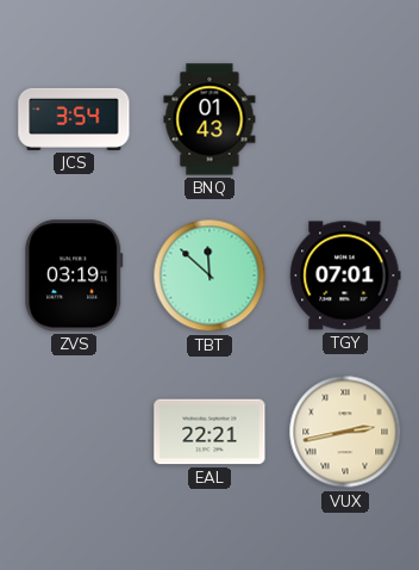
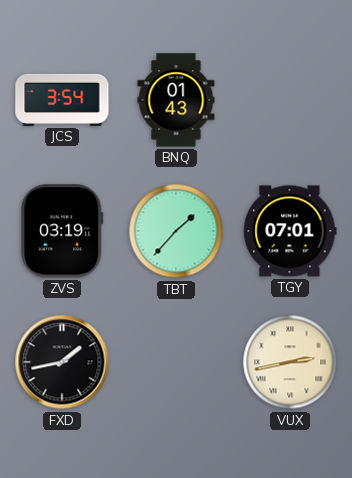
TBT: 11:52 -> 1:37 (176, 231)
FXD: none -> 1:43 (62, 362)
EAL: 22:21 -> none (209, 432)
